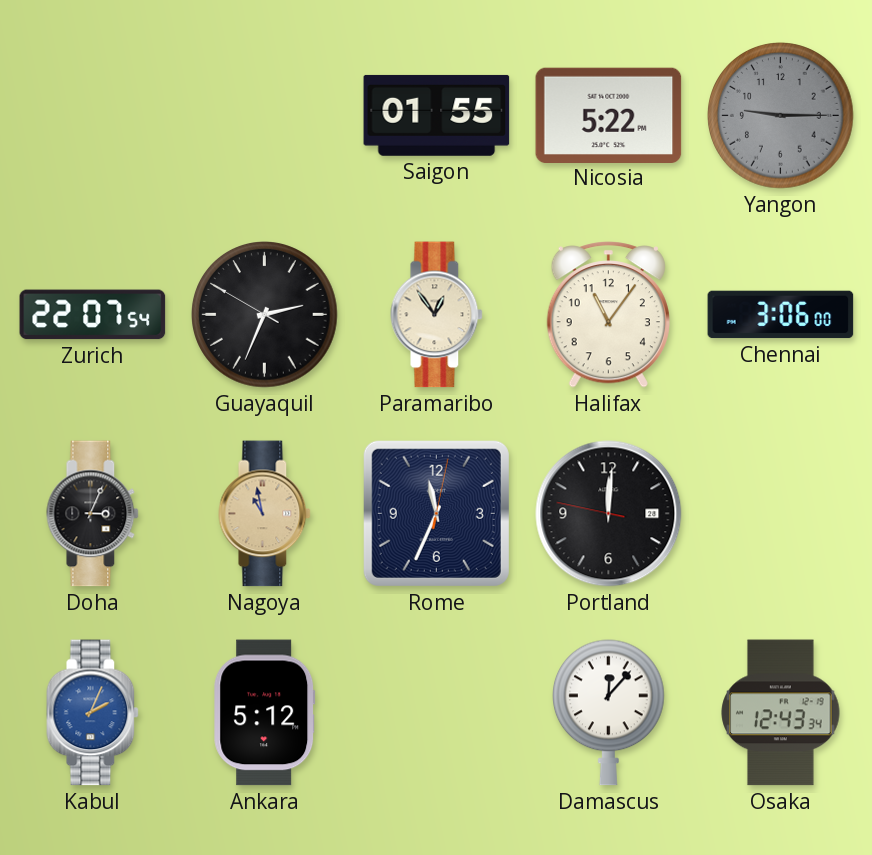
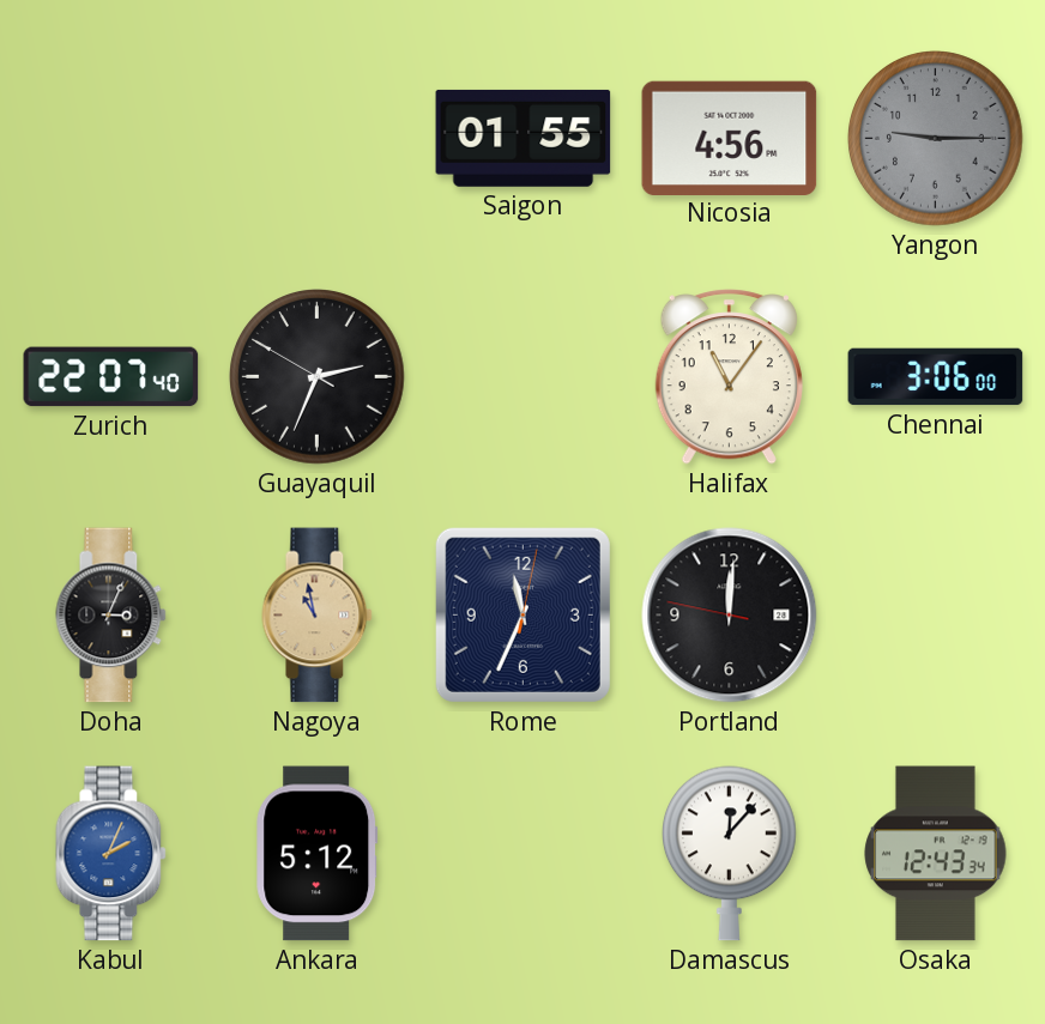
Nicosia: 5:22 -> 4:56 (730, 138)
Zurich: 22:07:54 -> 22:07:40 (111, 377)
Paramaribo: 12:54 -> none (437, 315)
